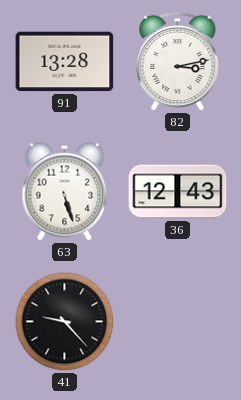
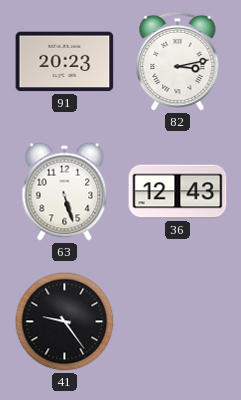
91: 13:28 -> 20:23 (65, 62)
41: 9:23 -> 9:24 (65, 322)
